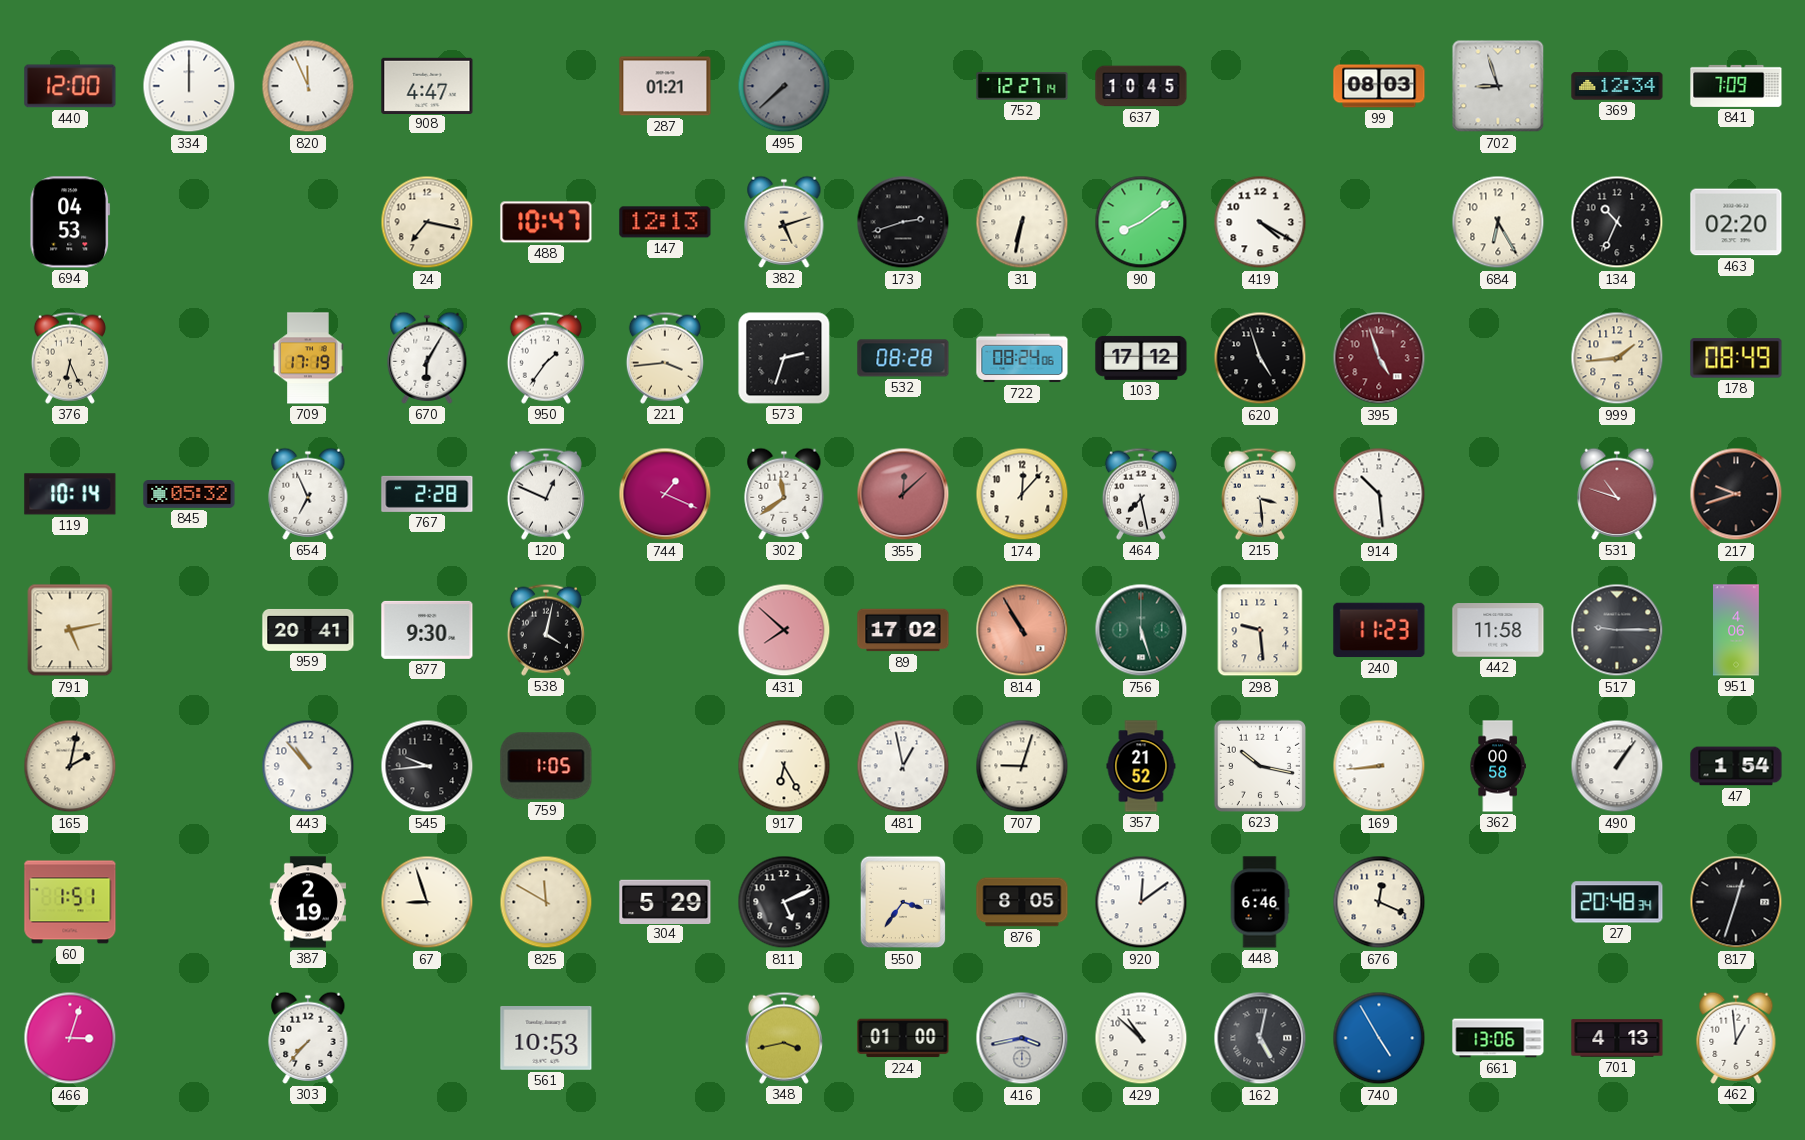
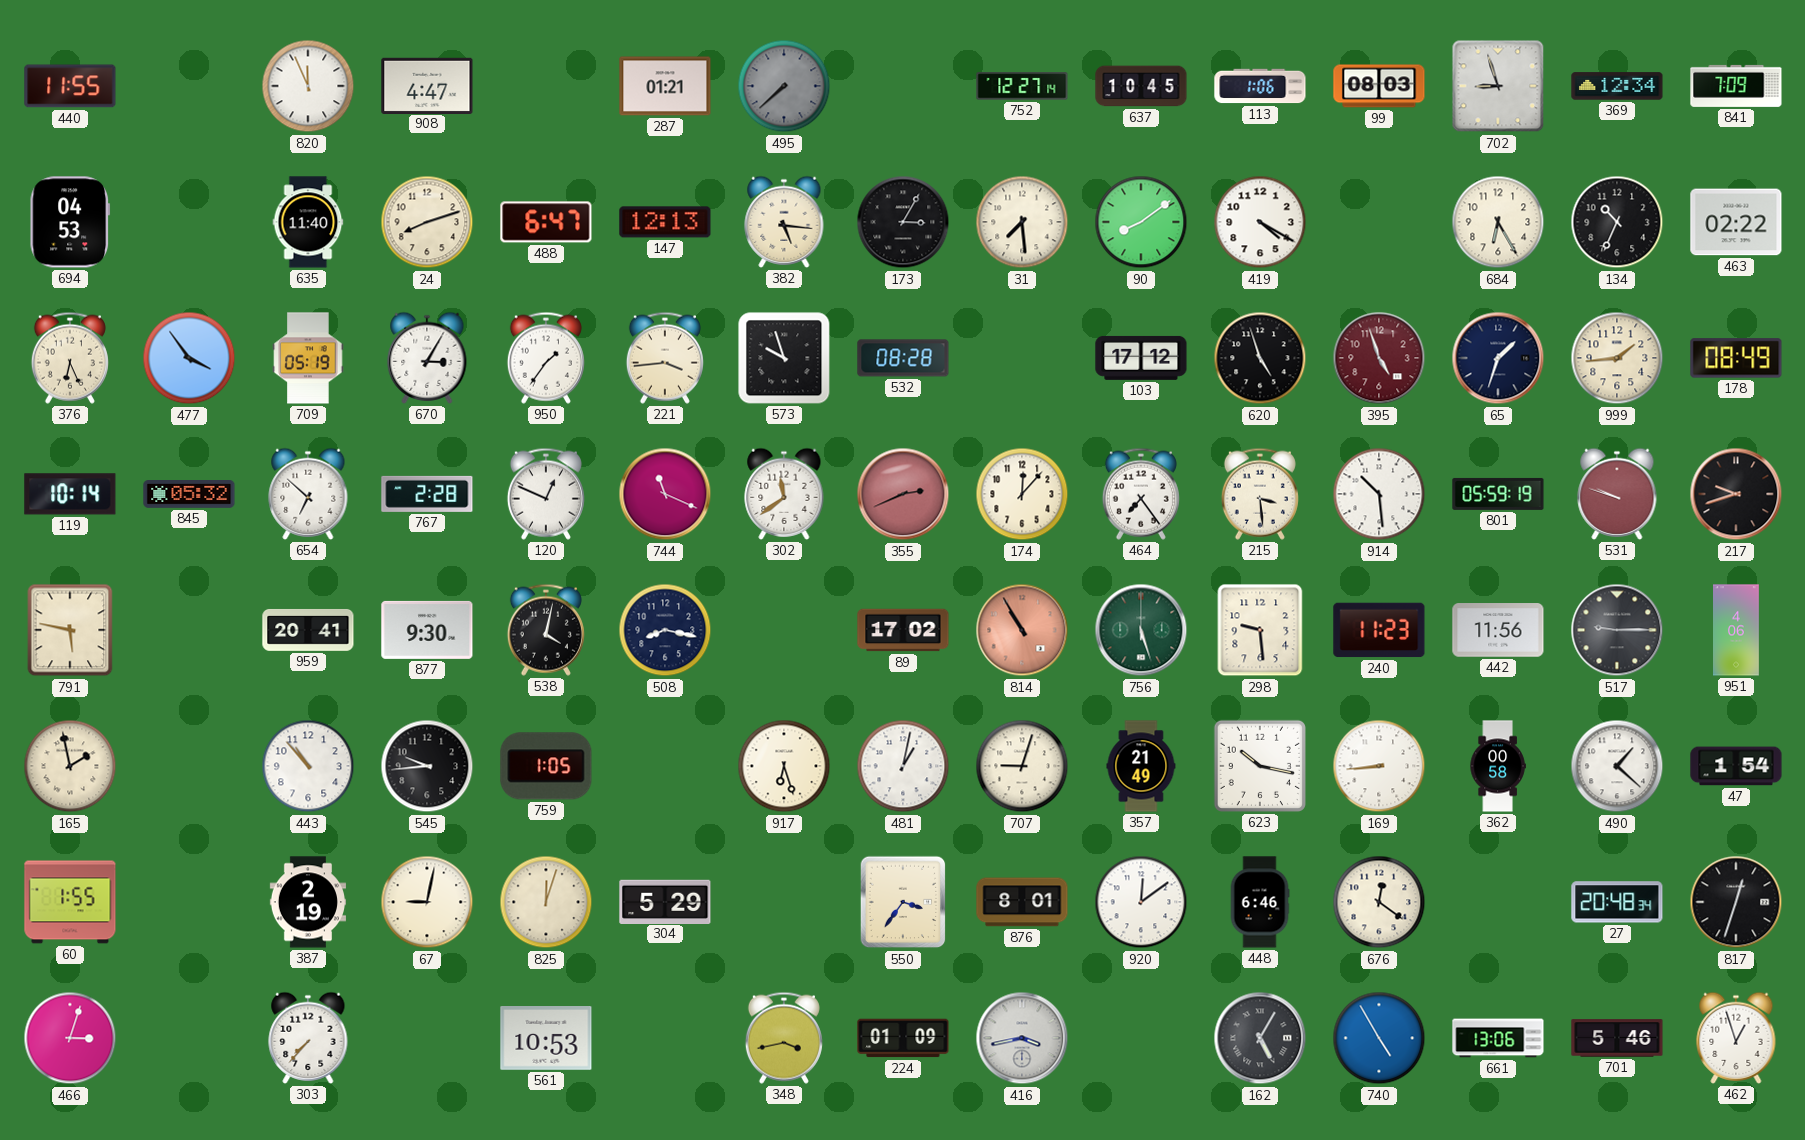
440: 12:00 -> 11:55 (70, 86)
334: 12:00 -> none (189, 86)
113: none -> 1:06 (1260, 86)
635: none -> 11:40 (308, 222)
24: 7:17 -> 8:12 (427, 222)
488: 10:47 -> 6:47 (546, 222)
382: 5:12 -> 5:16 (784, 222)
173: 2:42 -> 3:05 (903, 222)
31: 6:32 -> 7:29 (1022, 222)
463: 02:20 -> 02:22 (1736, 222)
477: none -> 3:54 (189, 358)
709: 17:19 -> 05:19 (308, 358)
670: 6:05 -> 3:05 (427, 358)
573: 2:33 -> 9:57 (784, 358)
722: 08:24 -> none (1022, 358)
65: none -> 1:33 (1498, 358)
654: 6:56 -> 6:52 (308, 494)
744: 1:19 -> 11:19 (665, 494)
355: 12:08 -> 2:41 (903, 494)
464: 7:28 -> 7:24 (1141, 494)
801: none -> 05:59 (1498, 494)
531: 10:48 -> 9:48 (1617, 494)
791: 5:13 -> 5:47 (70, 630)
508: none -> 8:17 (665, 630)
431: 7:52 -> none (784, 630)
442: 11:58 -> 11:56 (1498, 630)
165: 2:02 -> 1:58 (70, 766)
917: 6:25 -> 6:27 (784, 766)
481: 12:58 -> 1:02 (903, 766)
357: 21:52 -> 21:49 (1141, 766)
490: 1:06 -> 1:22 (1617, 766)
60: 1:51 -> 1:55 (70, 902)
67: 8:57 -> 9:02 (427, 902)
825: 11:50 -> 12:03 (546, 902)
811: 5:11 -> none (784, 902)
876: 8:05 -> 8:01 (1022, 902)
676: 12:19 -> 12:21 (1379, 902)
224: 01:00 -> 01:09 (903, 1038)
429: 10:52 -> none (1141, 1038)
162: 5:02 -> 5:05 (1260, 1038)
701: 4:13 -> 5:46 (1617, 1038)
462: 12:59 -> 12:57 (1736, 1038)
